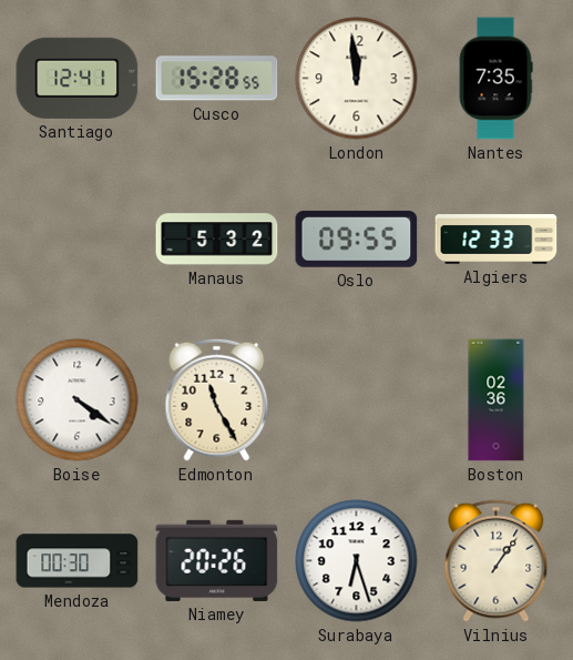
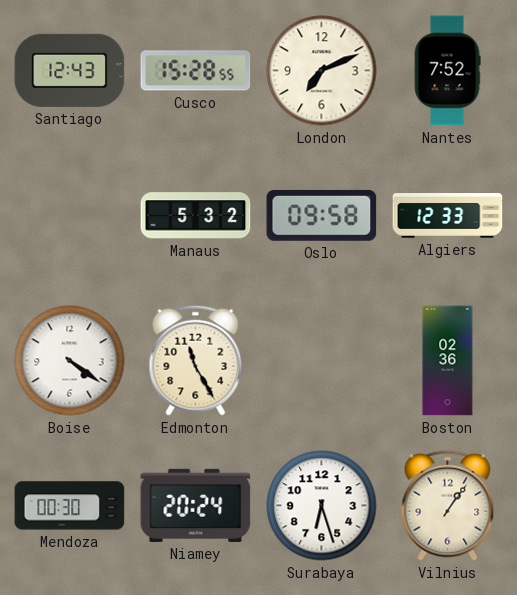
Santiago: 12:41 -> 12:43 (70, 70)
London: 11:59 -> 7:11 (322, 71)
Nantes: 7:35 -> 7:52 (447, 71)
Oslo: 09:55 -> 09:58 (322, 215)
Niamey: 20:26 -> 20:24 (196, 505)
